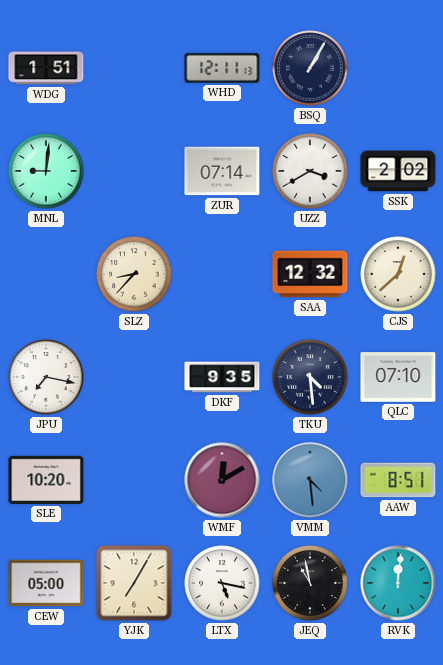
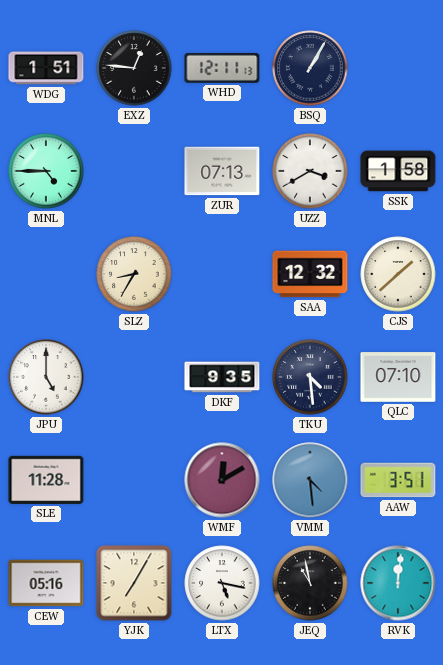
EXZ: none -> 12:46 (134, 68)
MNL: 9:01 -> 4:45 (46, 171)
ZUR: 07:14 -> 07:13 (222, 171)
SSK: 2:02 -> 1:58 (398, 171)
SLZ: 8:37 -> 8:35 (134, 274)
CJS: 12:38 -> 1:38 (398, 274)
JPU: 7:17 -> 5:00 (46, 377)
SLE: 10:20 -> 11:28 (46, 480)
AAW: 8:51 -> 3:51 (398, 480)
CEW: 05:00 -> 05:16 (46, 583)
